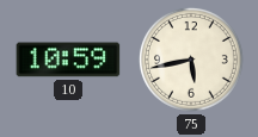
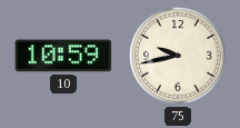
75: 5:43 -> 9:43 (178, 56)
